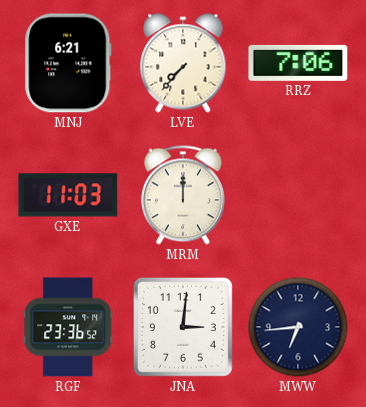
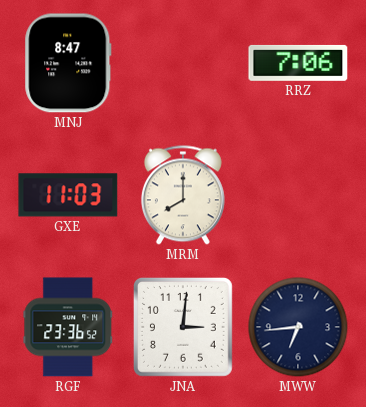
MNJ: 6:21 -> 8:47 (68, 63)
LVE: 7:37 -> none (183, 63)
MRM: 12:00 -> 8:00 (183, 195)
